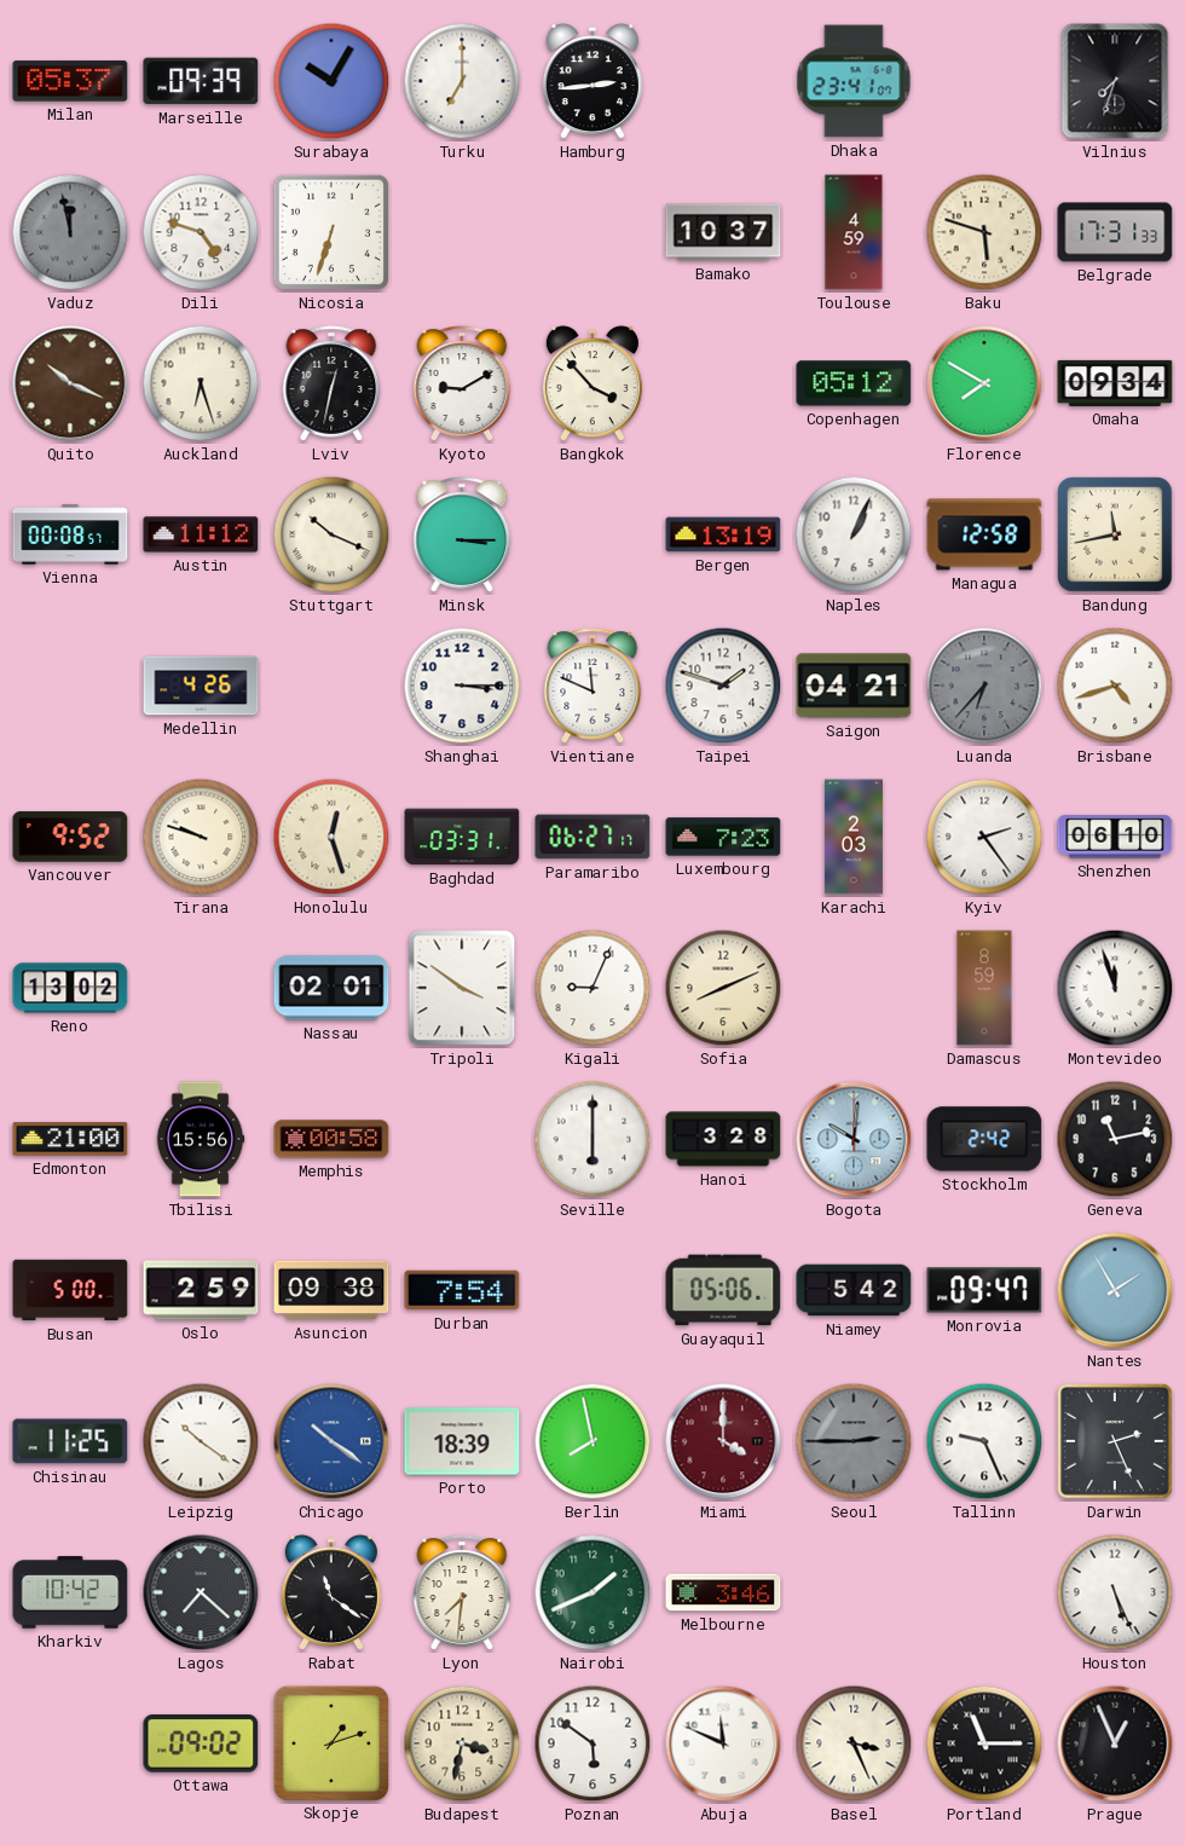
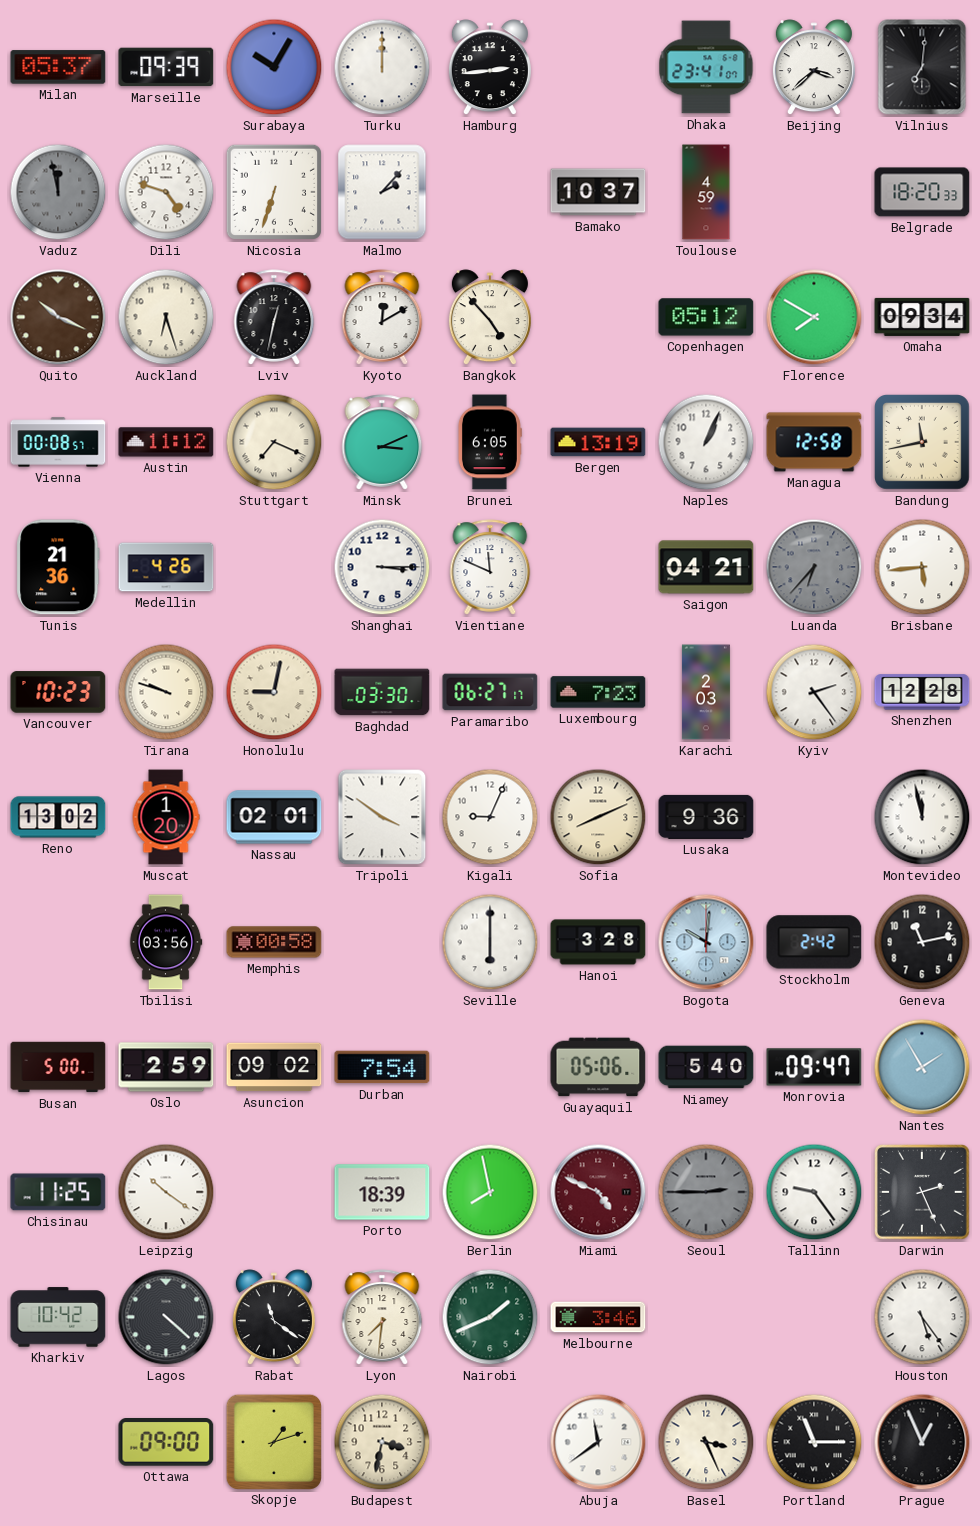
Turku: 7:00 -> 12:00 (382, 67)
Beijing: none -> 3:38 (814, 68)
Vilnius: 7:33 -> 7:01 (922, 67)
Malmo: none -> 2:07 (382, 192)
Baku: 5:48 -> none (984, 232)
Belgrade: 17:31 -> 18:20 (922, 192)
Kyoto: 9:10 -> 12:10 (382, 317)
Bangkok: 3:53 -> 4:53 (490, 318)
Stuttgart: 10:19 -> 7:19 (274, 442)
Minsk: 3:15 -> 3:11 (382, 442)
Brunei: none -> 6:05 (489, 442)
Tunis: none -> 21:36 (58, 567)
Taipei: 1:48 -> none (723, 686)
Brisbane: 4:42 -> 5:44 (922, 567)
Vancouver: 9:52 -> 10:23 (58, 692)
Honolulu: 12:27 -> 9:02 (274, 692)
Baghdad: 03:31 -> 03:30 (382, 692)
Shenzhen: 06:10 -> 12:28 (922, 692)
Muscat: none -> 1:20 (166, 817)
Lusaka: none -> 9:36 (706, 817)
Damascus: 8:59 -> none (984, 988)
Montevideo: 11:57 -> 11:58 (922, 817)
Edmonton: 21:00 -> none (70, 1139)
Tbilisi: 15:56 -> 03:56 (166, 942)
Asuncion: 09:38 -> 09:02 (274, 1067)
Niamey: 5:42 -> 5:40 (706, 1067)
Chicago: 10:21 -> none (331, 1441)
Miami: 4:00 -> 4:49 (598, 1192)
Tallinn: 9:26 -> 9:24 (814, 1192)
Lagos: 7:22 -> 4:22 (166, 1317)
Houston: 5:26 -> 5:24 (922, 1317)
Ottawa: 09:02 -> 09:00 (166, 1442)
Poznan: 5:51 -> none (592, 1743)
Abuja: 11:49 -> 11:39 (598, 1442)
